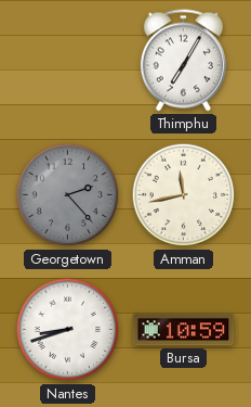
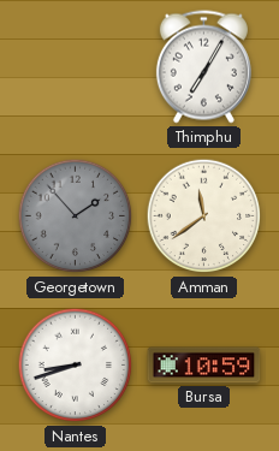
Georgetown: 2:23 -> 1:53 (76, 216)
Amman: 11:43 -> 11:39 (204, 216)
